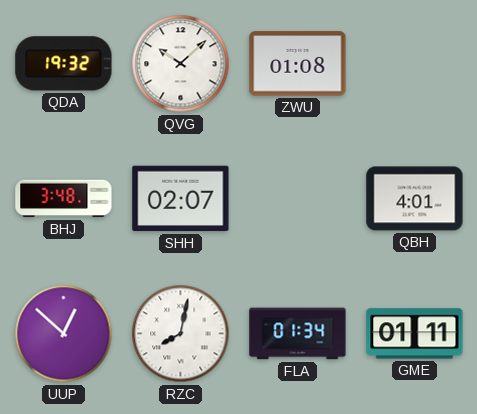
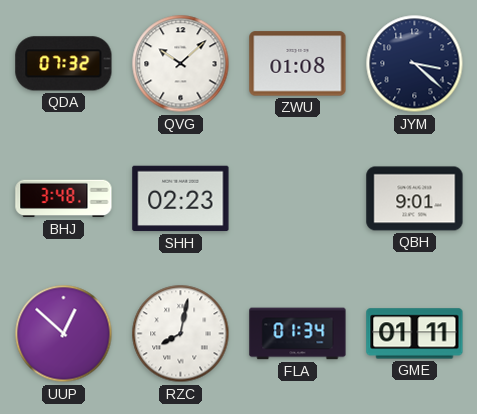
QDA: 19:32 -> 07:32 (64, 64)
JYM: none -> 3:22 (415, 64)
SHH: 02:07 -> 02:23 (181, 199)
QBH: 4:01 -> 9:01 (415, 199)
